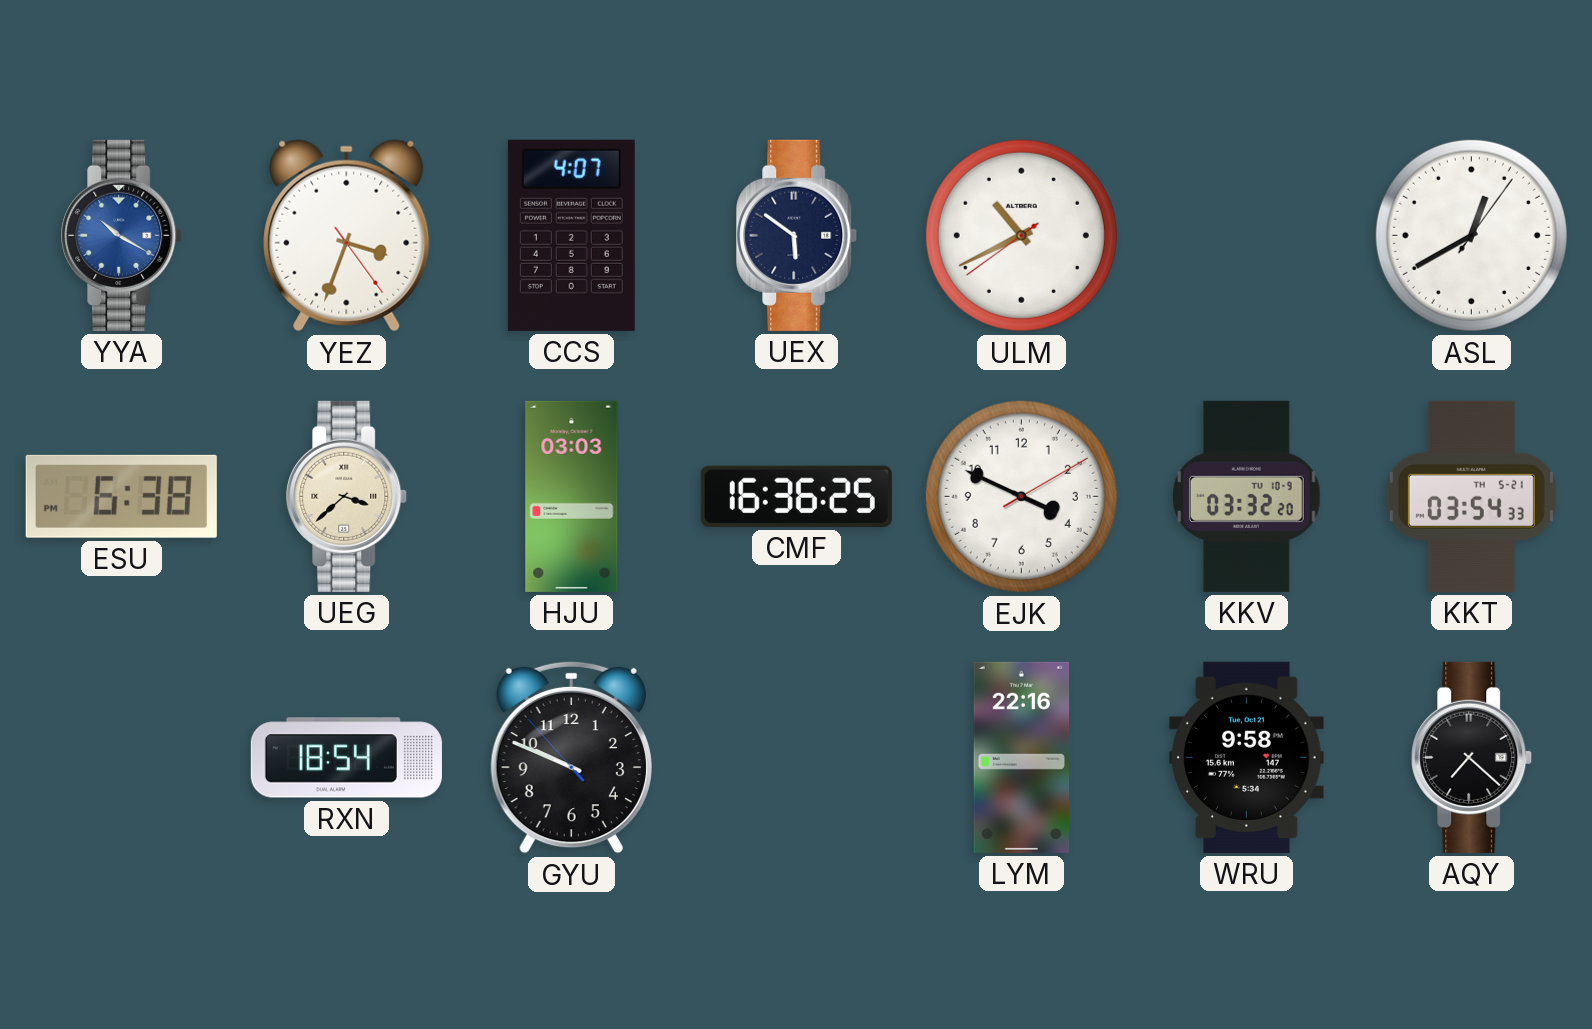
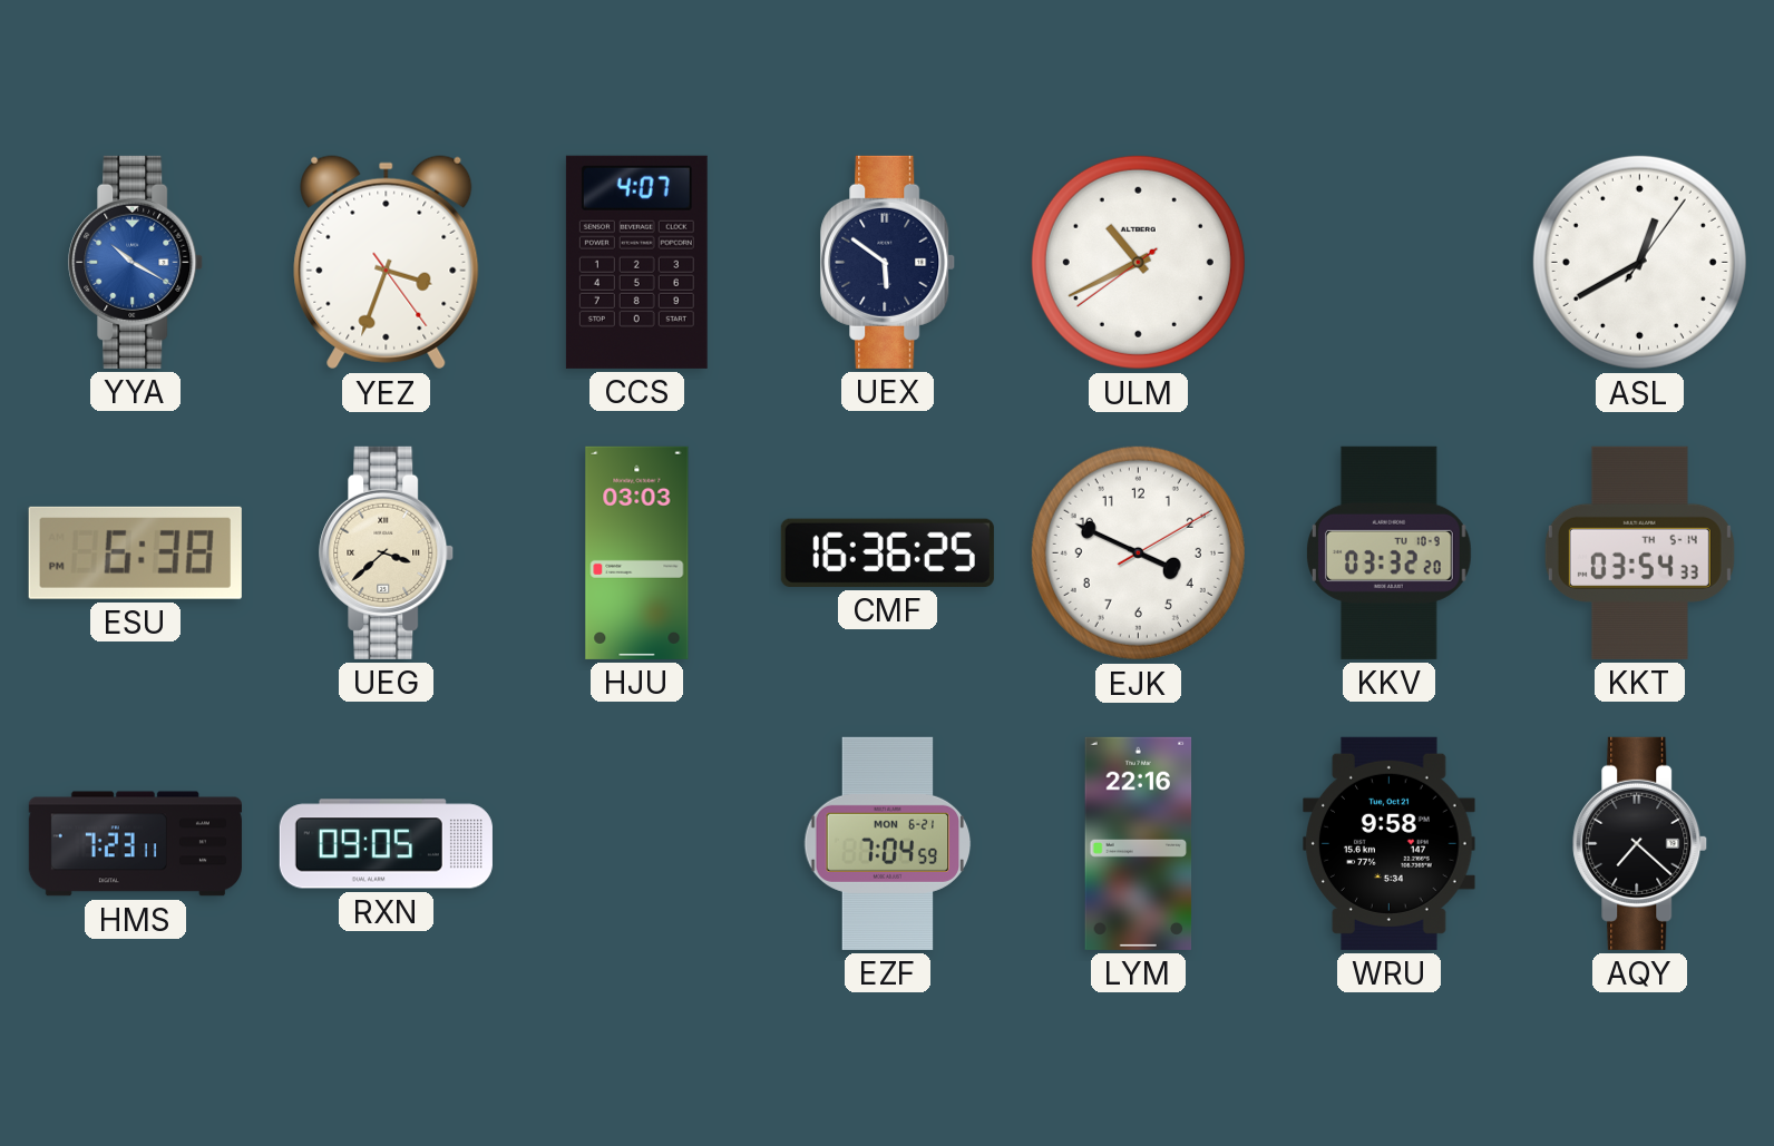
KKT date: TH 5-21 -> TH 5-14 (1639, 552)
HMS: none -> 7:23 (135, 844)
RXN: 18:54 -> 09:05 (386, 844)
GYU: 9:48 -> none (571, 757)
EZF: none -> 7:04 (888, 843)
